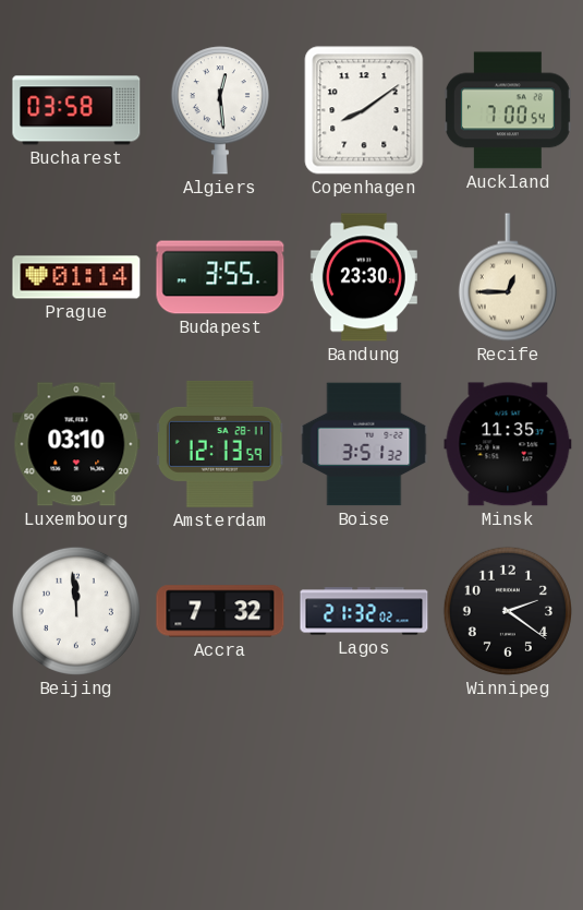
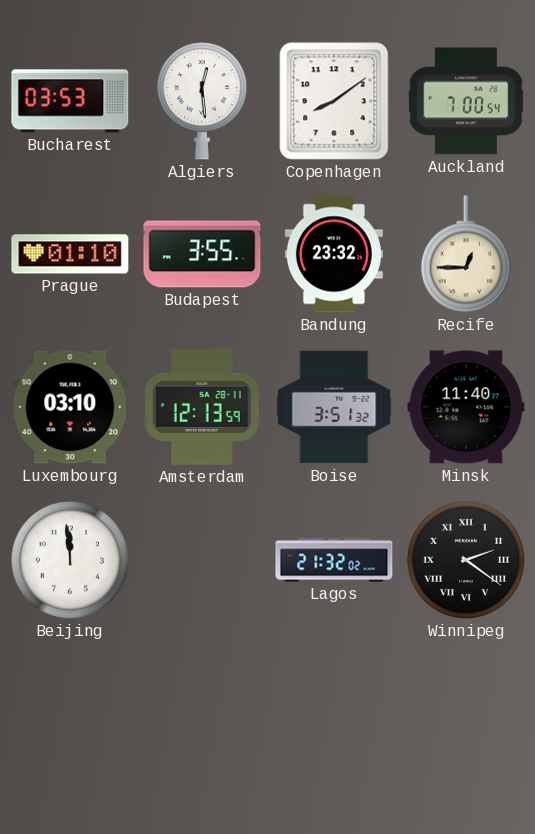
Bucharest: 03:58 -> 03:53 (70, 101)
Prague: 01:14 -> 01:10 (70, 254)
Bandung: 23:30 -> 23:32 (334, 254)
Minsk: 11:35 -> 11:40 (466, 407)
Accra: 7:32 -> none (220, 611)
Winnipeg numerals: Arabic -> Roman (466, 560)
